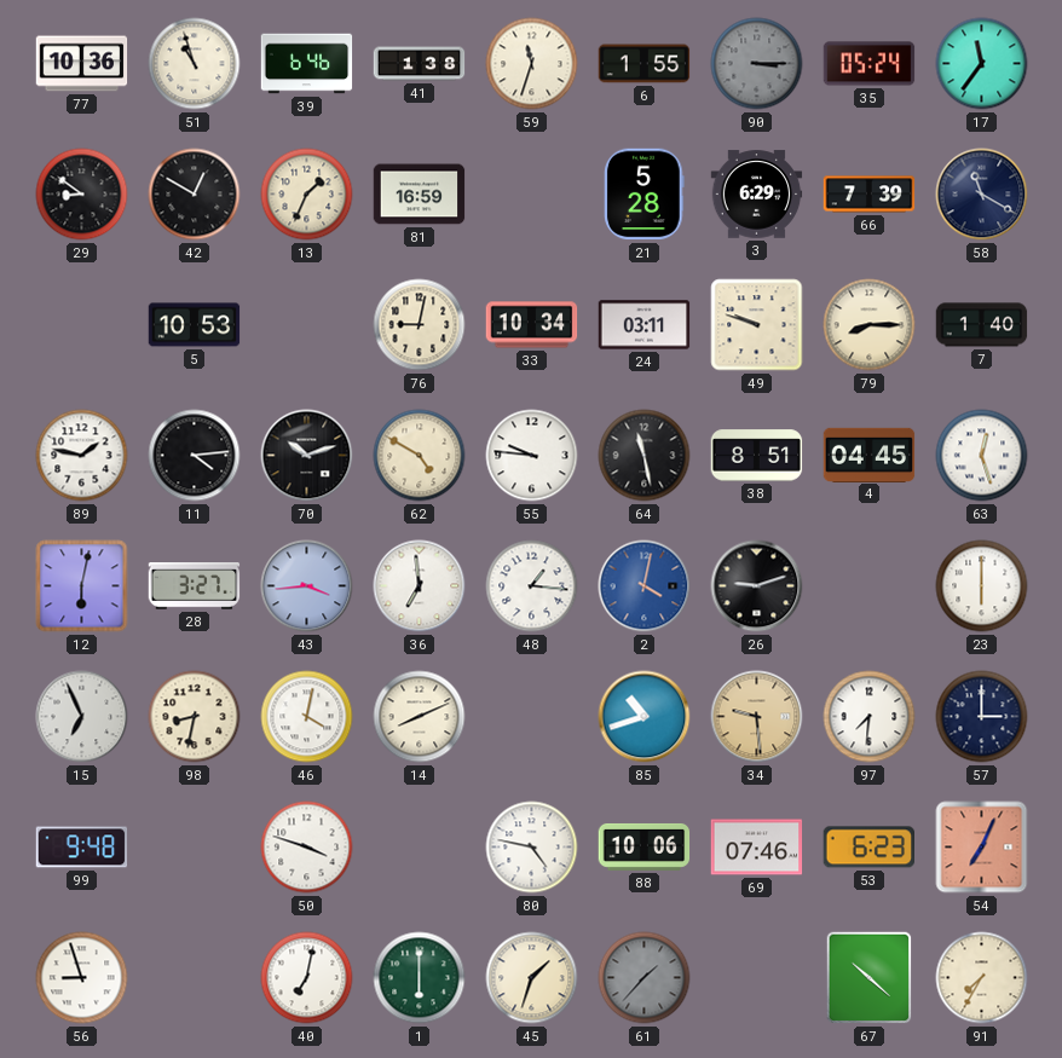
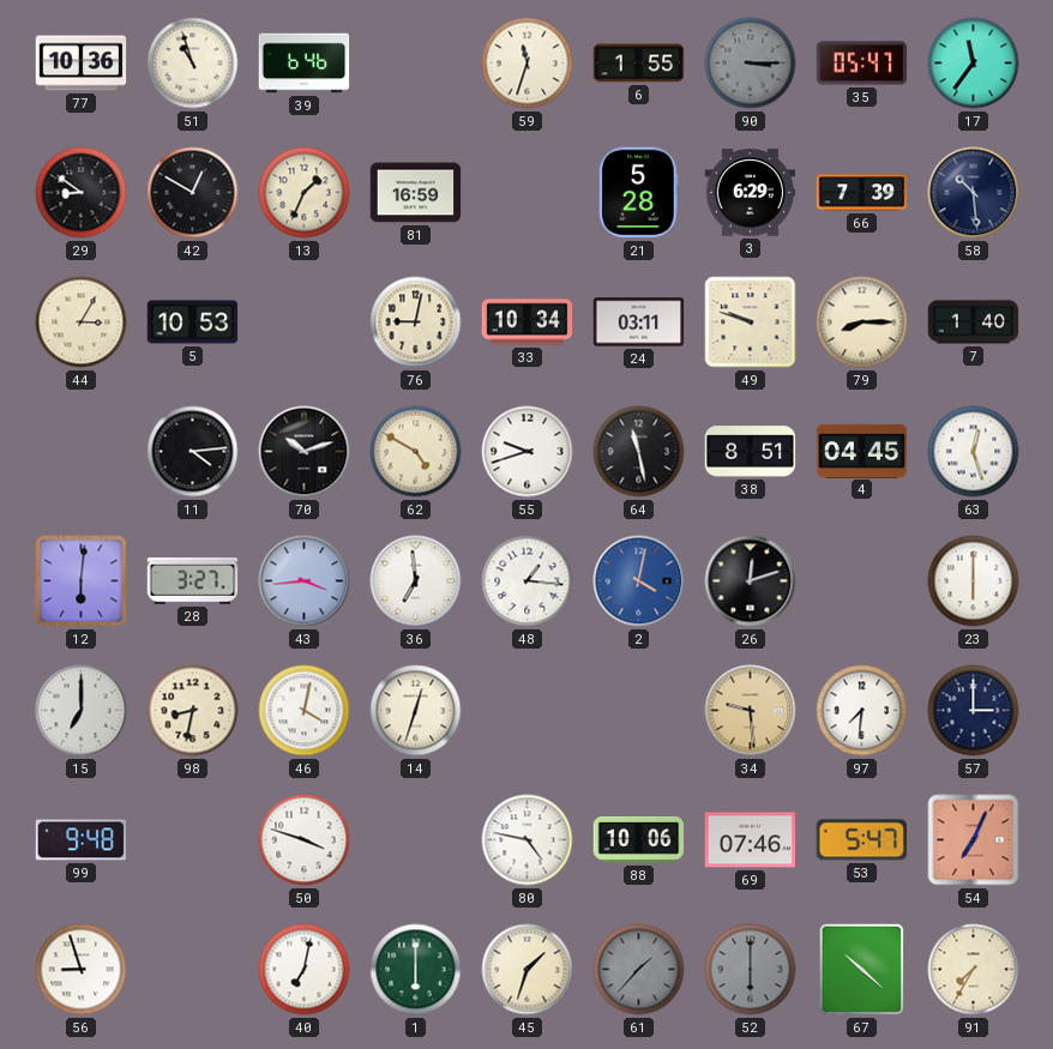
41: 1:38 -> none (420, 64)
35: 05:24 -> 05:47 (862, 64)
58: 11:20 -> 10:29 (974, 193)
44: none -> 3:05 (82, 322)
89: 1:47 -> none (82, 456)
55: 9:46 -> 9:42 (528, 452)
12: 6:02 -> 6:01 (82, 581)
26: 9:12 -> 12:12 (751, 581)
15: 6:56 -> 7:00 (82, 711)
14: 8:11 -> 12:33 (416, 711)
85: 10:42 -> none (645, 717)
53: 6:23 -> 5:47 (861, 840)
52: none -> 6:00 (751, 970)
